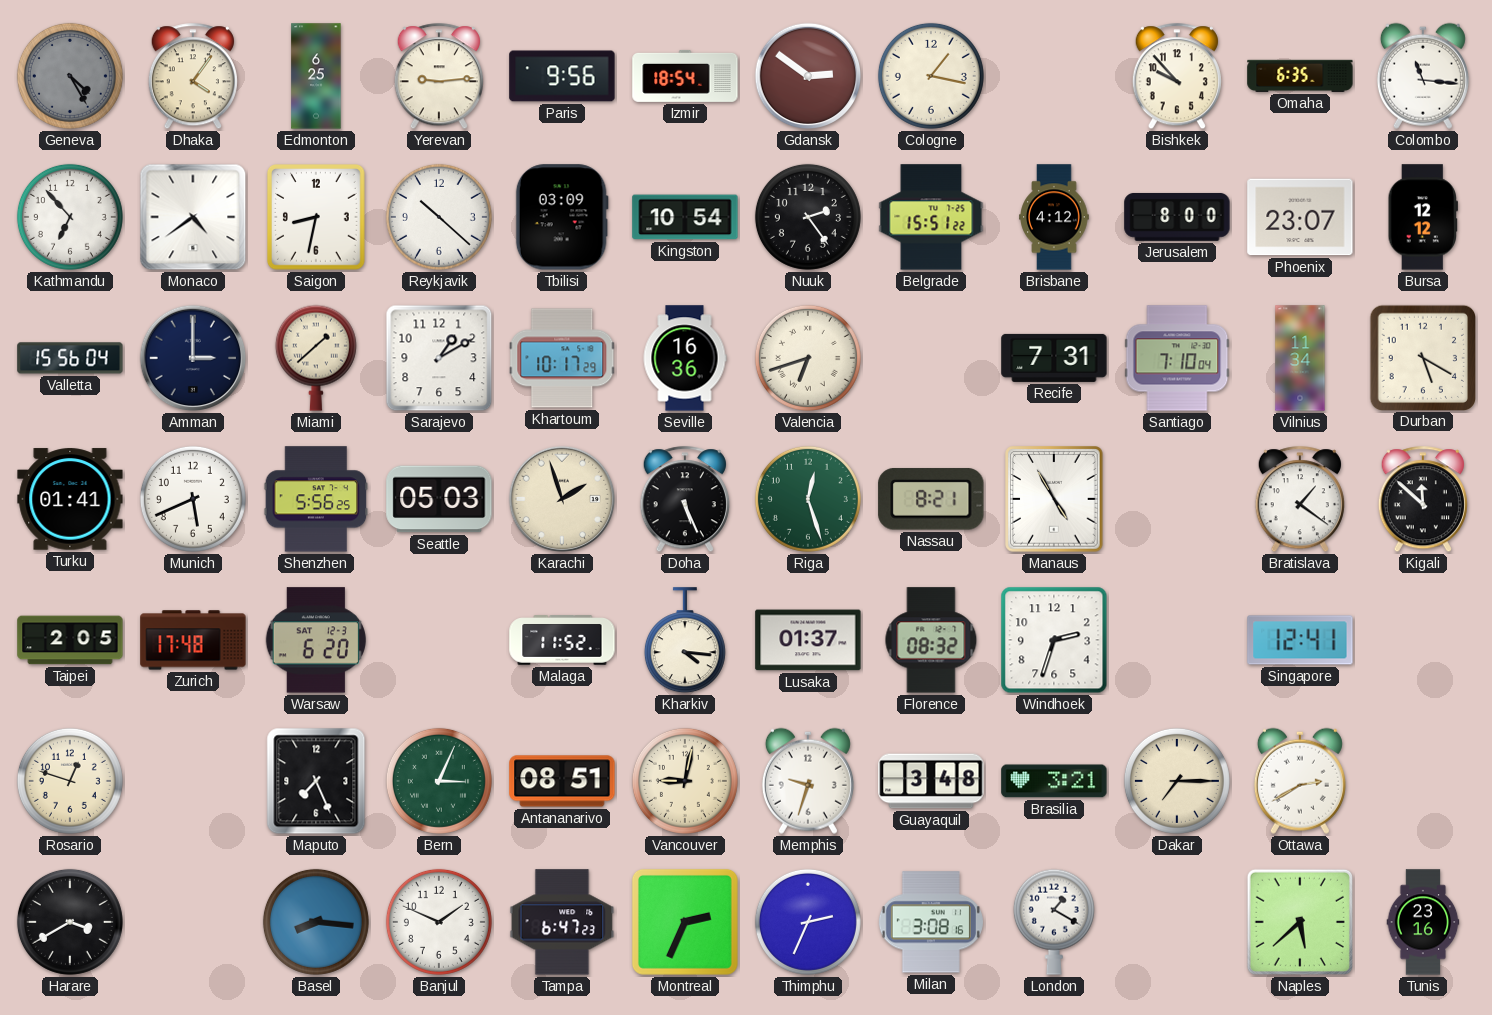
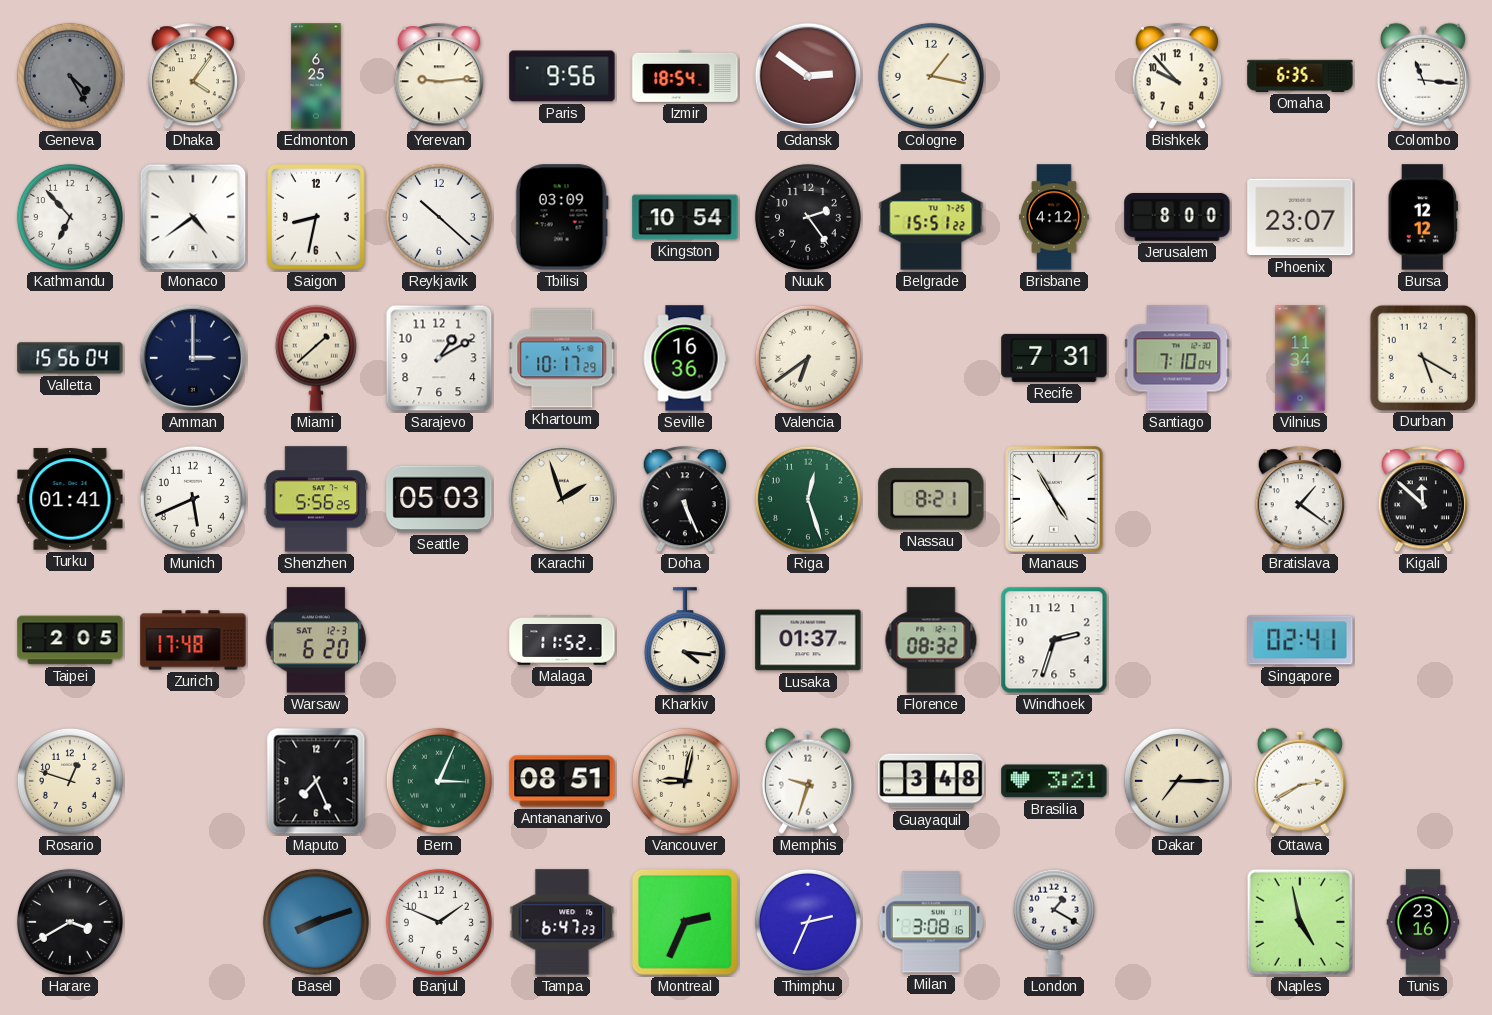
Valencia: 6:42 -> 6:39 (808, 358)
Singapore: 12:41 -> 02:41 (1300, 640)
Basel: 8:16 -> 8:12 (316, 922)
Naples: 5:38 -> 4:58 (1300, 922)
